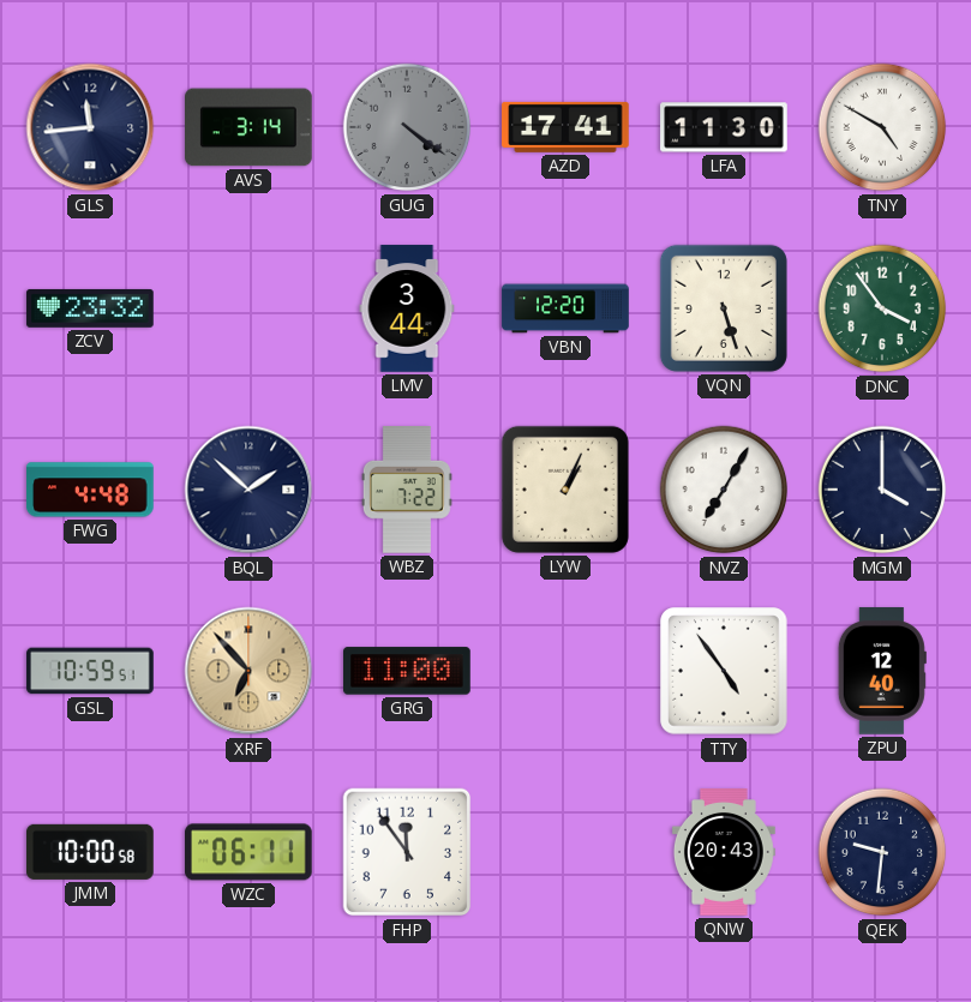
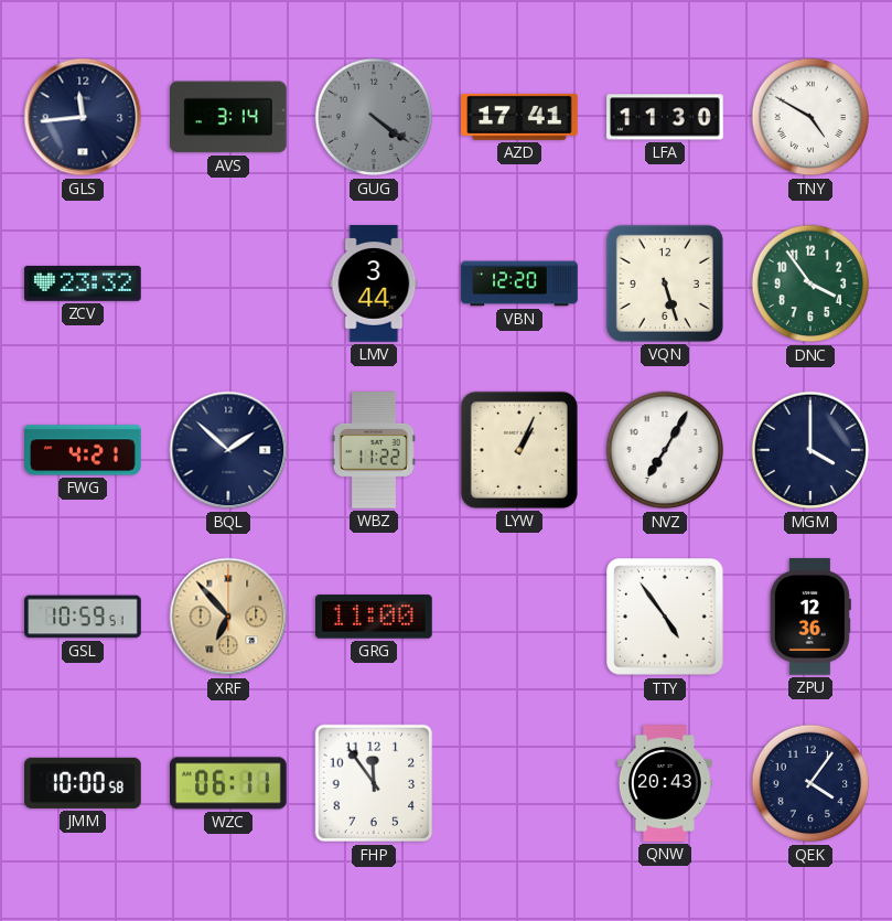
FWG: 4:48 -> 4:21 (84, 450)
WBZ: 7:22 -> 11:22 (374, 450)
ZPU: 12:40 -> 12:36 (810, 617)
QEK: 9:31 -> 4:06 (810, 783)
